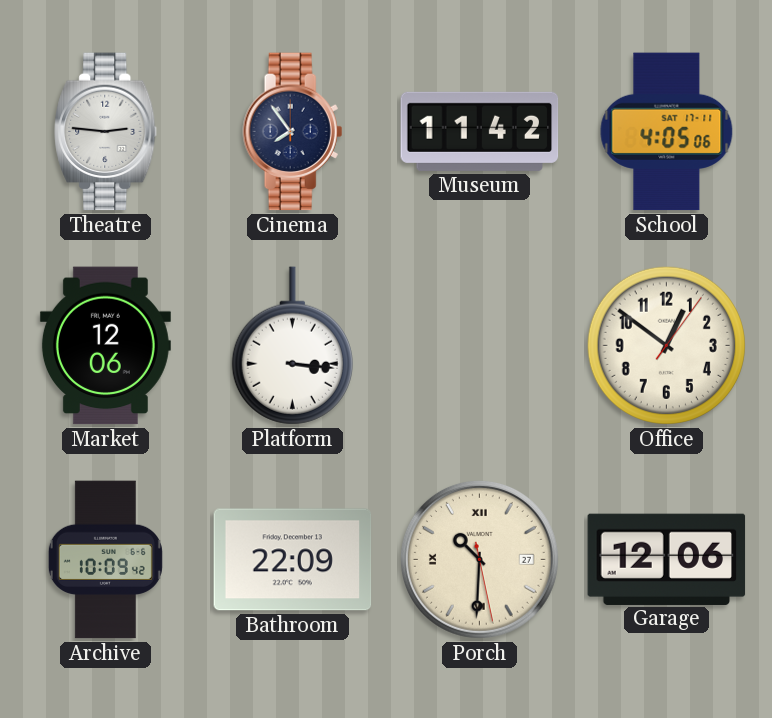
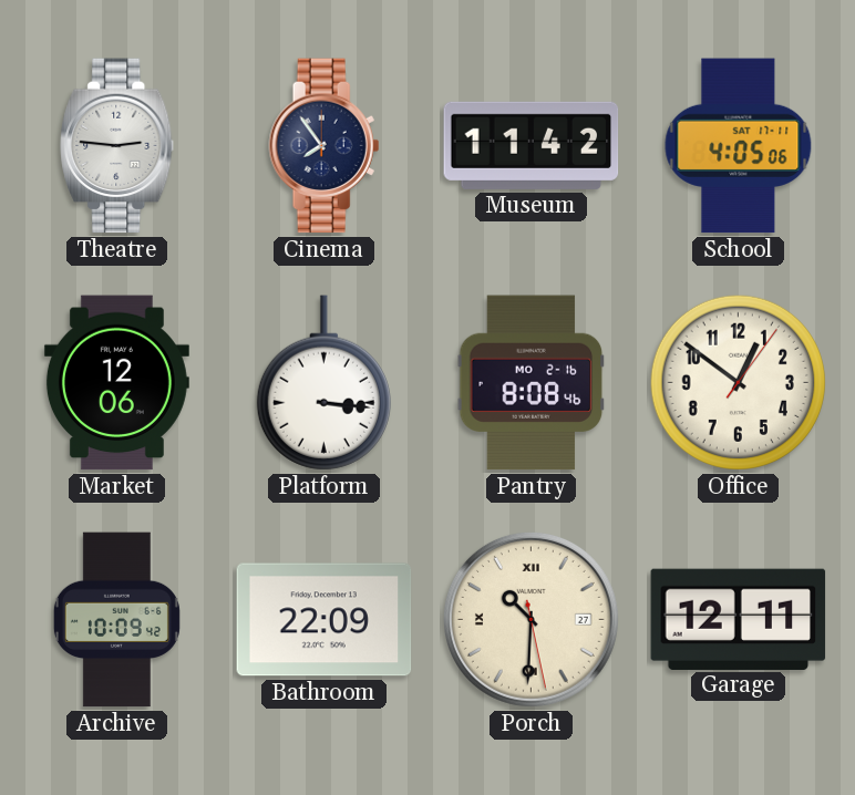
Pantry: none -> 8:08 (532, 383)
Garage: 12:06 -> 12:11 (739, 619)
